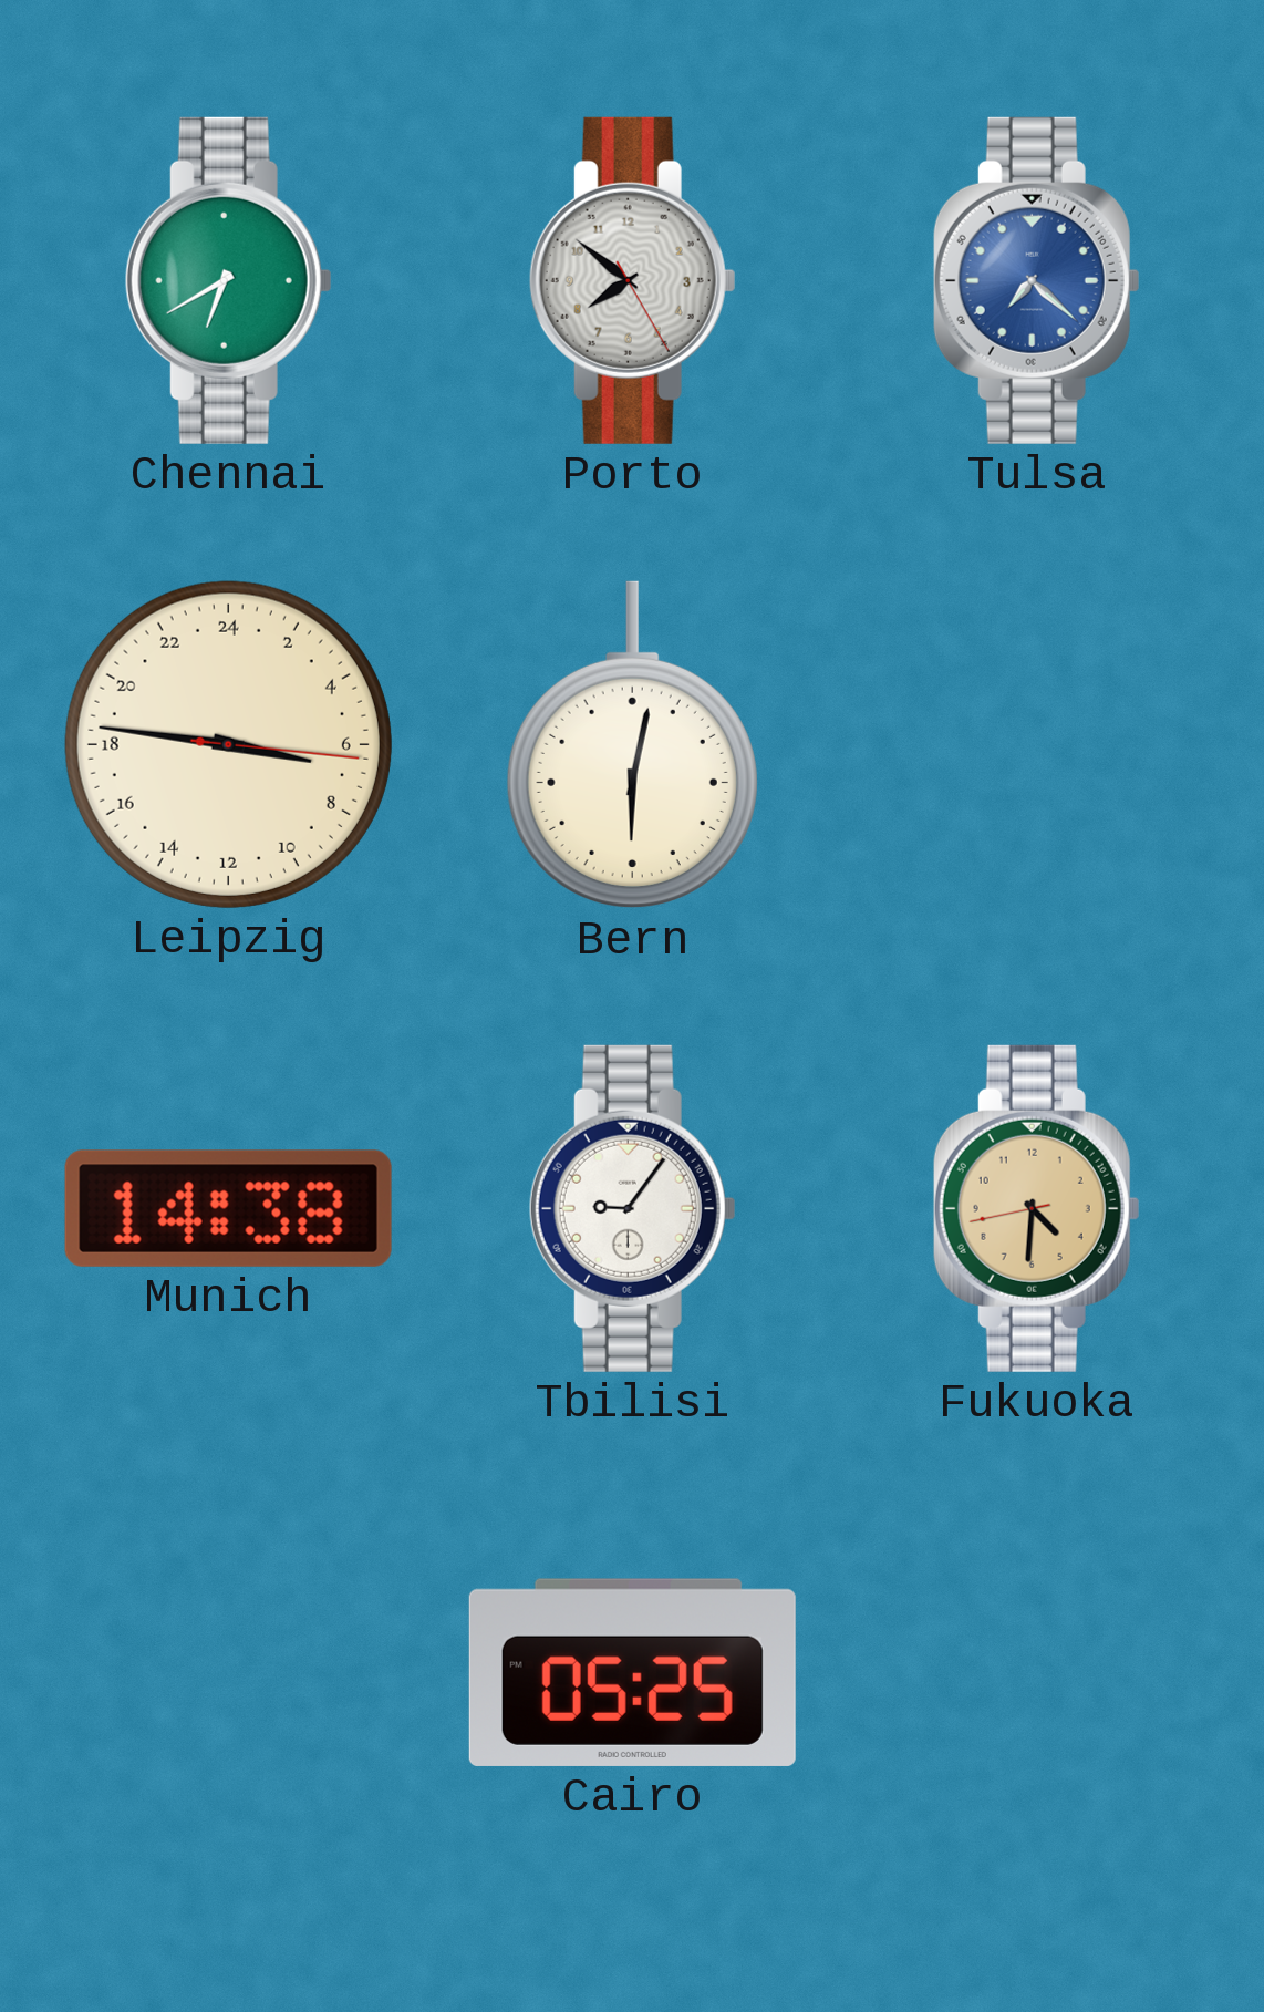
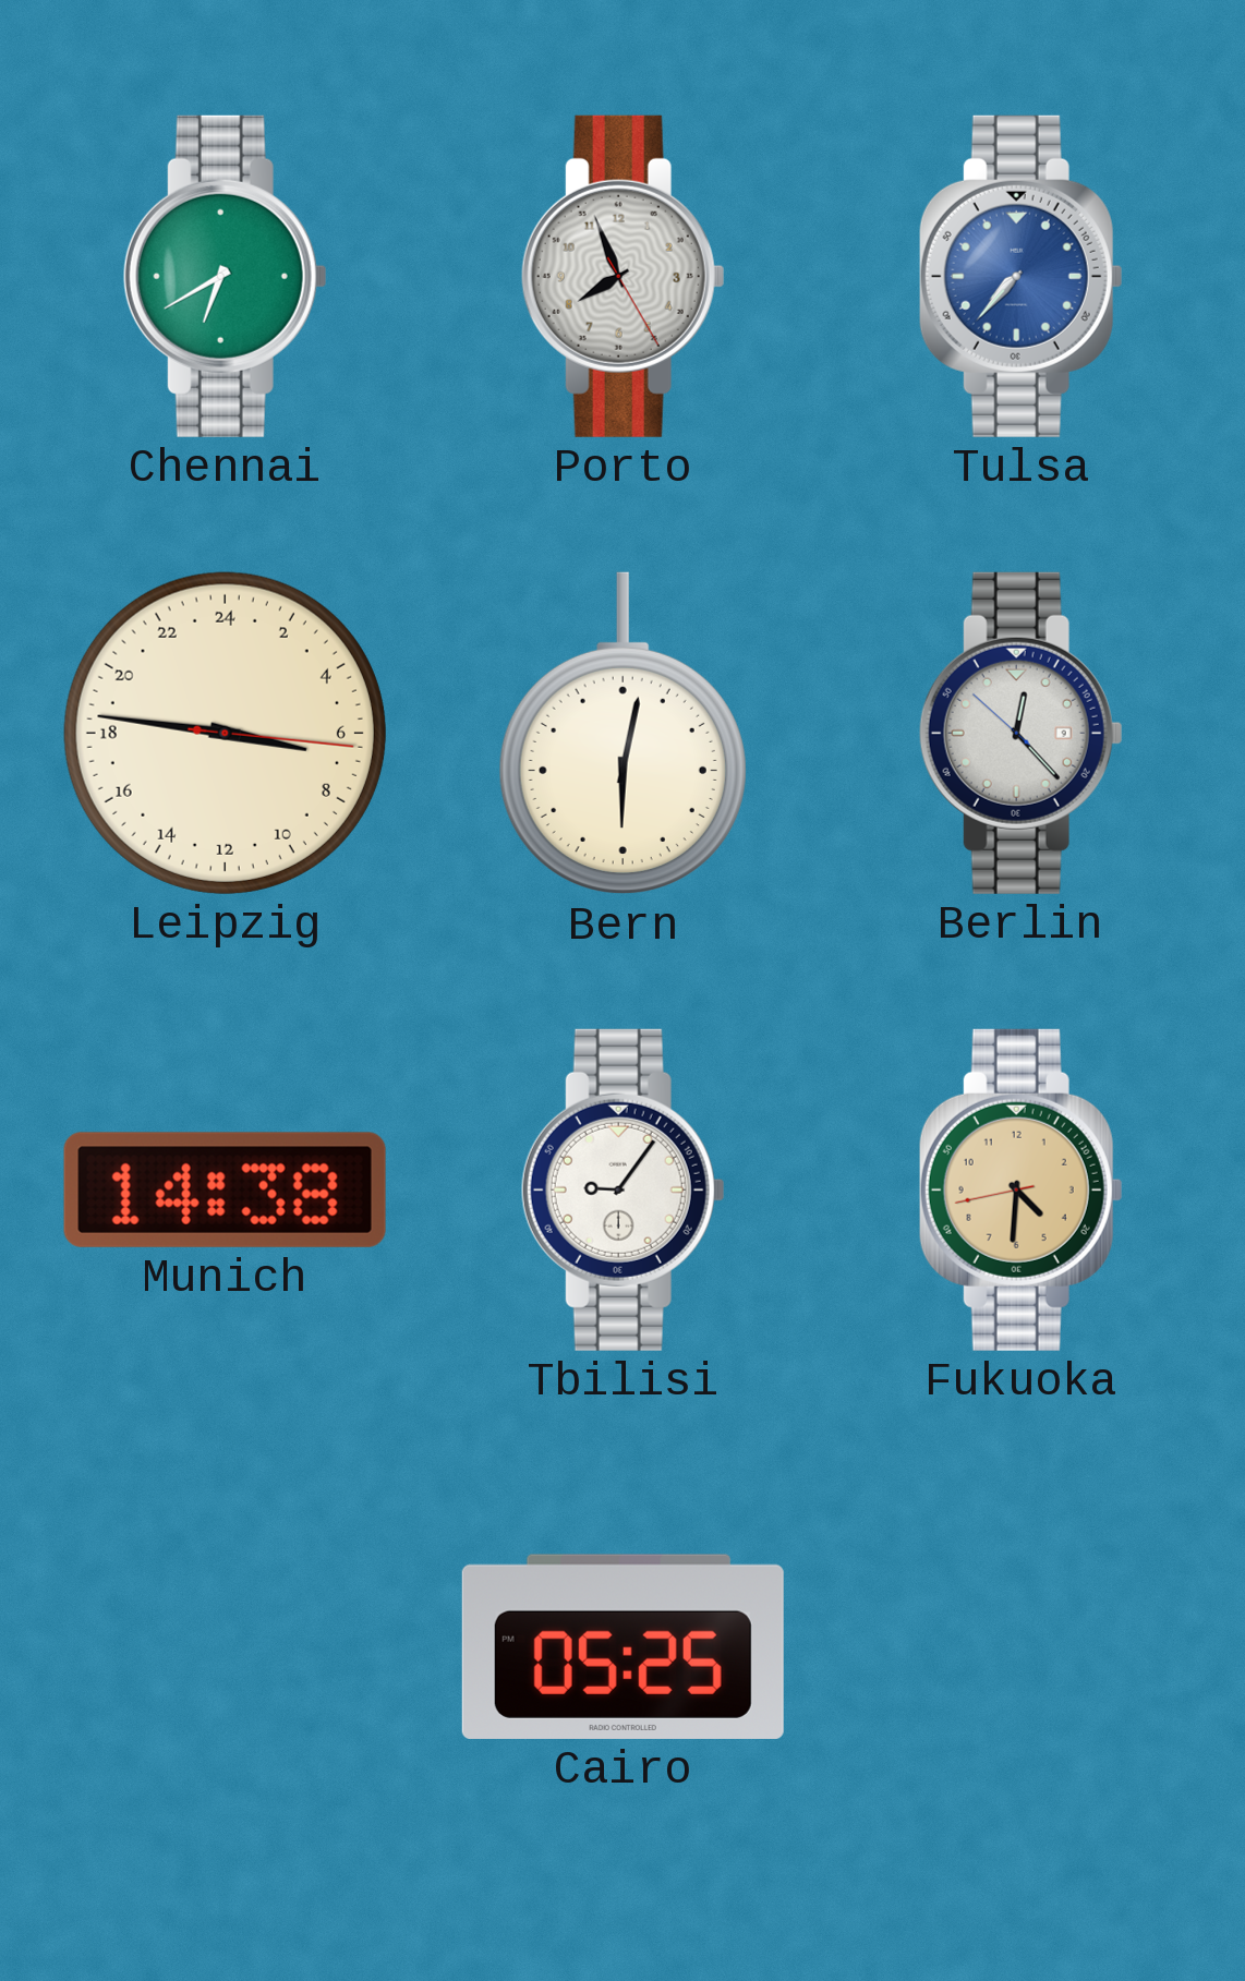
Porto: 7:51 -> 7:56 (622, 276)
Tulsa: 7:22 -> 7:37 (1020, 276)
Berlin: none -> 12:22 (1020, 733)
